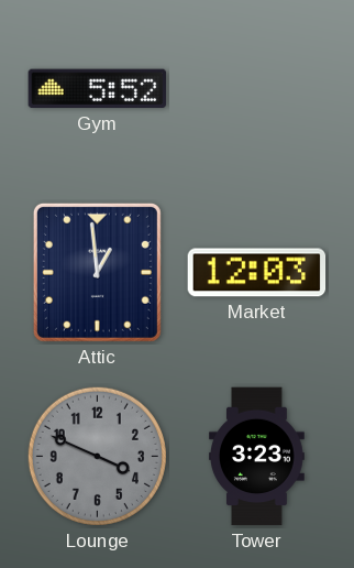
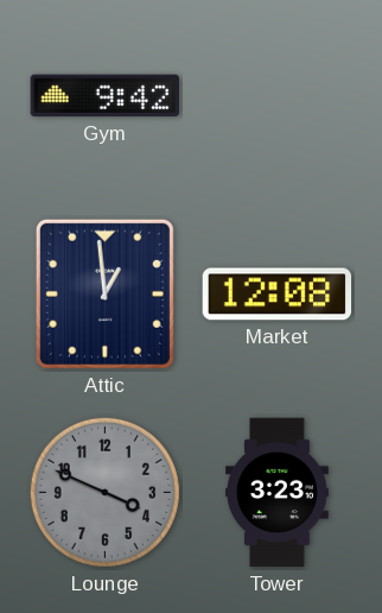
Gym: 5:52 -> 9:42 (106, 96)
Market: 12:03 -> 12:08 (278, 295)
